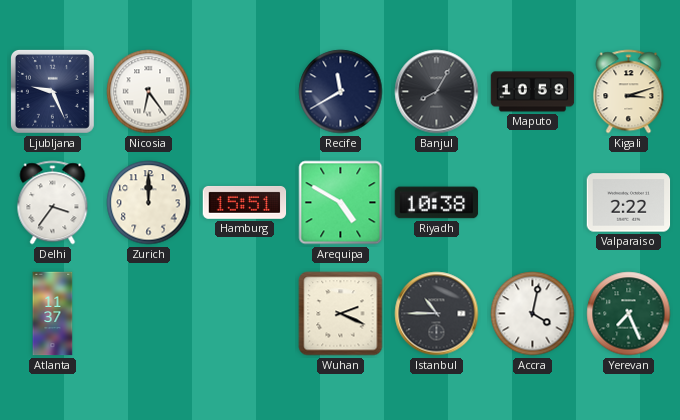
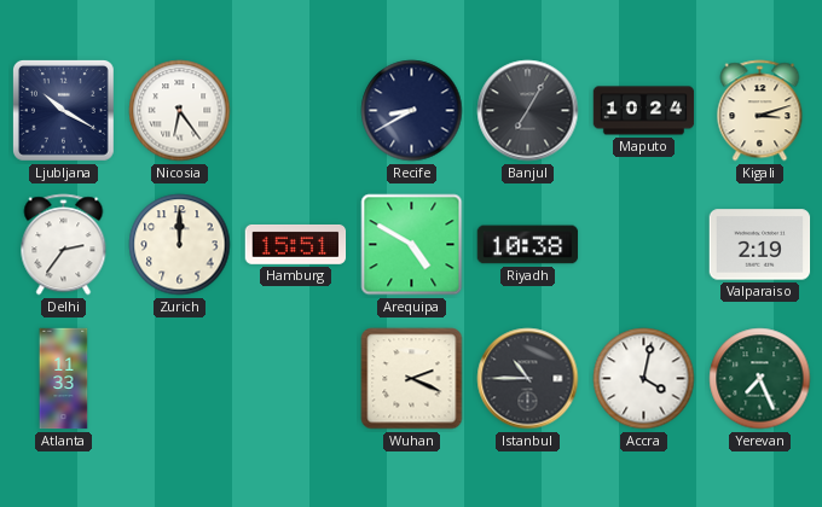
Ljubljana: 9:26 -> 10:20 (63, 110)
Recife: 11:40 -> 8:40 (412, 111)
Banjul: 8:05 -> 7:05 (528, 111)
Maputo: 10:59 -> 10:24 (644, 111)
Delhi: 3:36 -> 2:36 (64, 245)
Valparaiso: 2:22 -> 2:19 (760, 245)
Atlanta: 11:37 -> 11:33 (64, 379)
